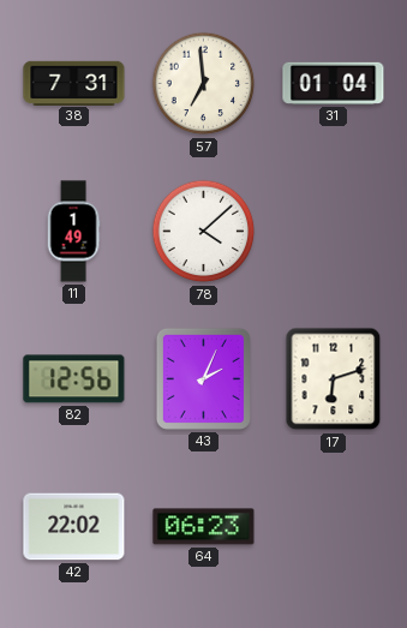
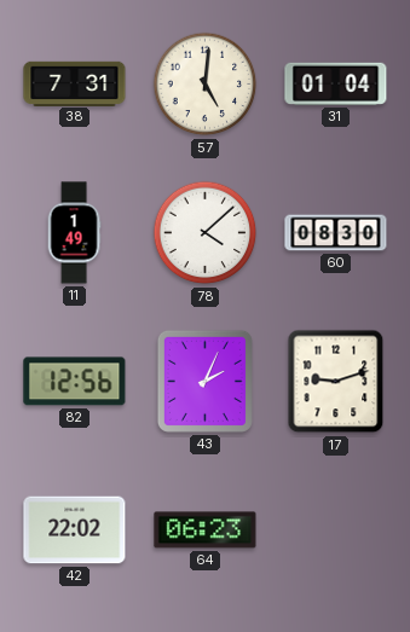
57: 6:59 -> 5:01 (206, 85)
60: none -> 08:30 (336, 233)
17: 6:12 -> 9:12 (336, 382)
